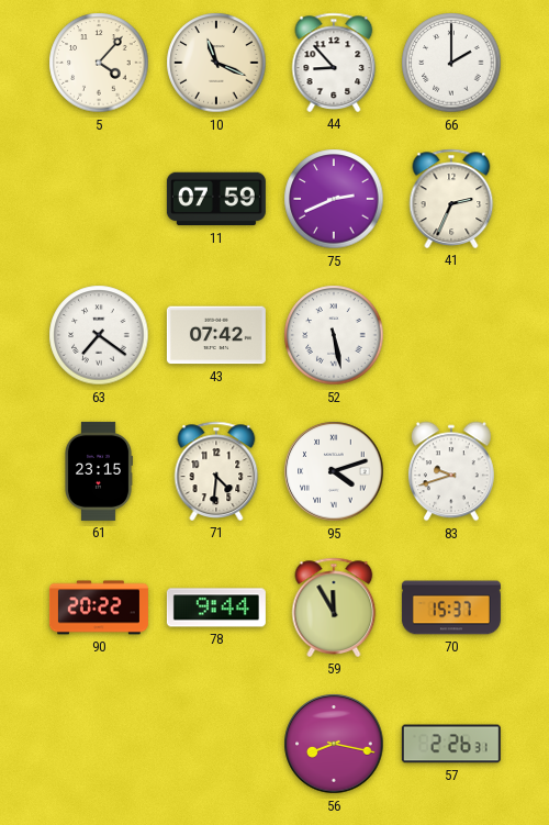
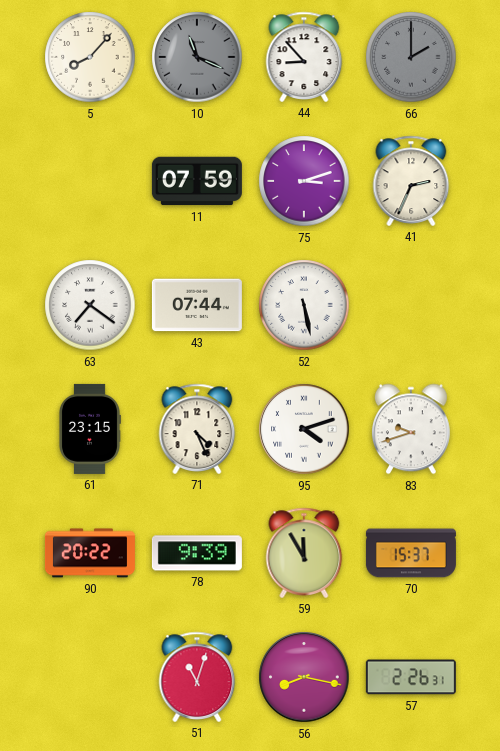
5: 4:07 -> 8:07 (90, 57)
10 dial: cream -> grey (197, 57)
66 dial: white -> grey (411, 57)
75: 2:41 -> 3:12 (304, 181)
43: 07:42 -> 07:44 (197, 305)
71: 4:31 -> 4:26 (197, 429)
78: 9:44 -> 9:39 (197, 553)
51: none -> 11:03 (197, 677)
